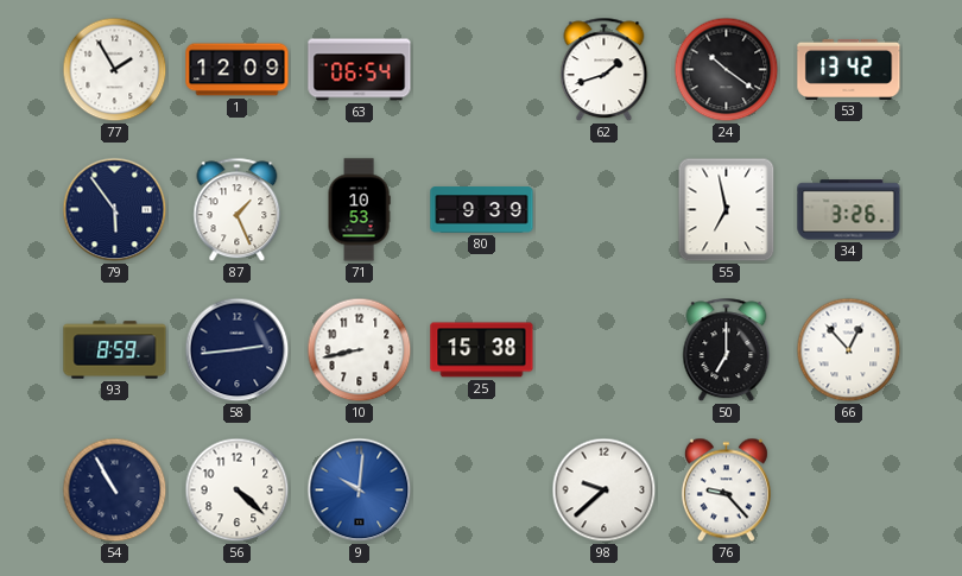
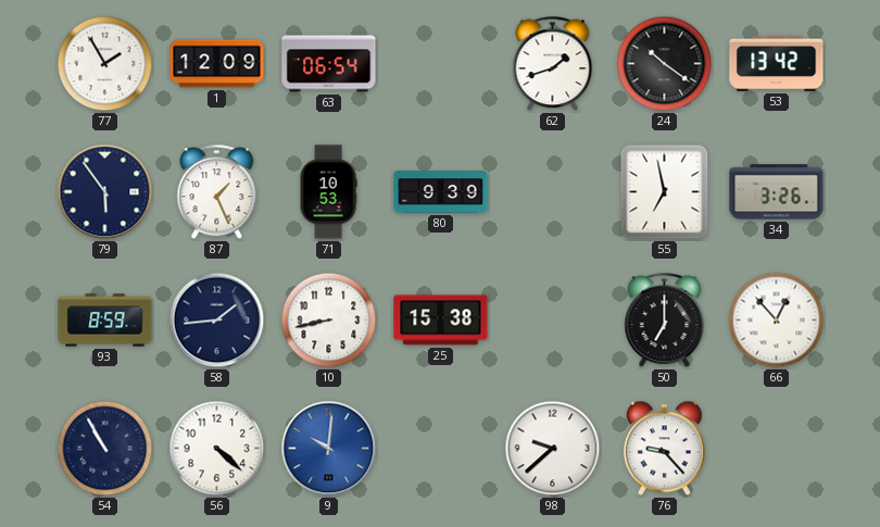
58: 2:44 -> 1:44 (217, 321)
